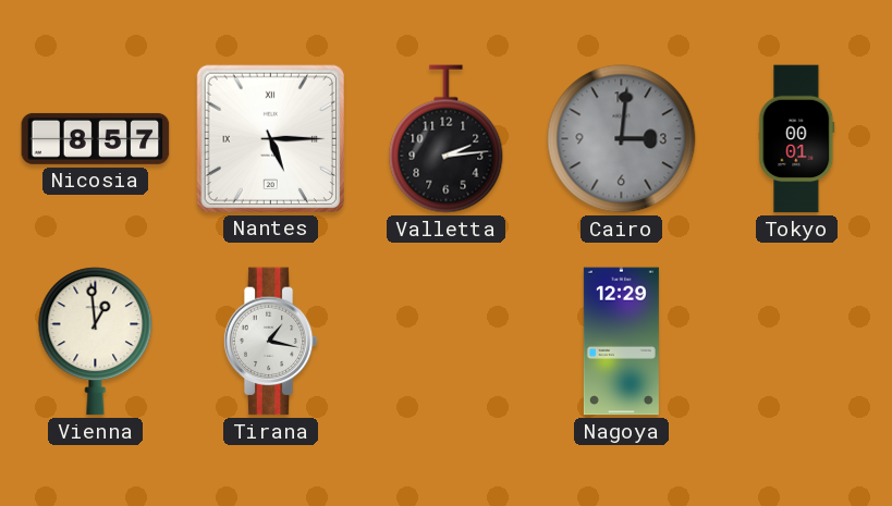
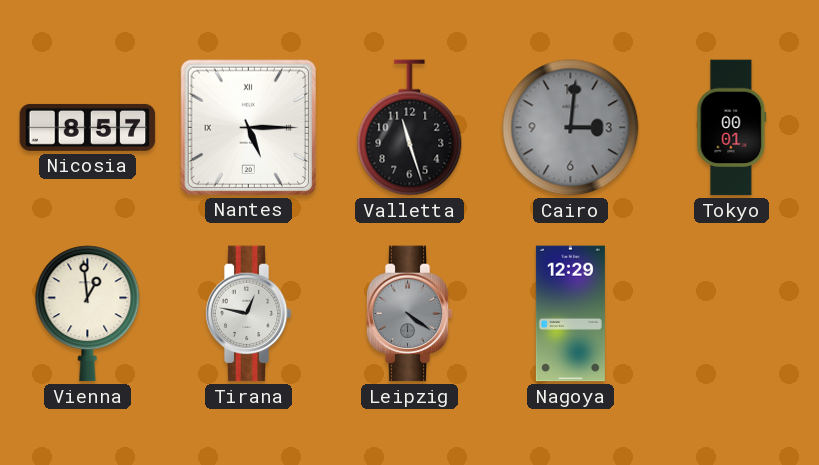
Valletta: 2:14 -> 11:27 (410, 128)
Tirana: 1:17 -> 12:47 (248, 314)
Leipzig: none -> 4:21 (409, 314)
